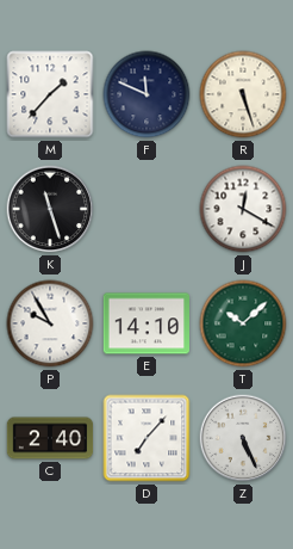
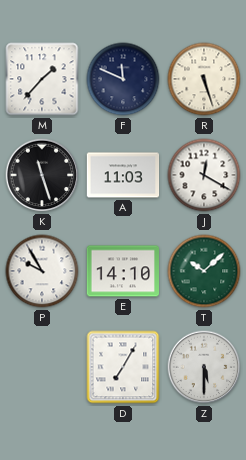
A: none -> 11:03 (123, 175)
C: 2:40 -> none (50, 438)
D: 7:07 -> 7:05 (123, 367)
Z: 5:26 -> 5:30 (204, 367)
